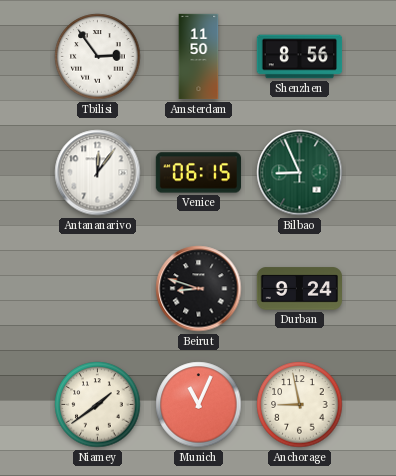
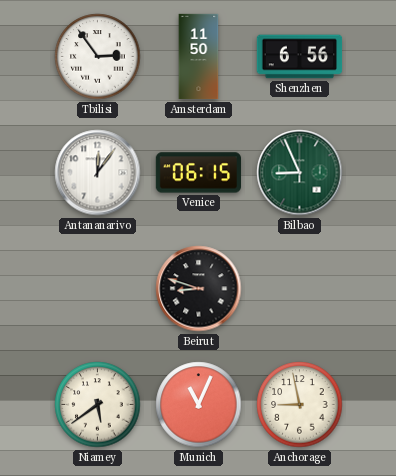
Shenzhen: 8:56 -> 6:56 (300, 57)
Durban: 9:24 -> none (299, 289)
Niamey: 1:39 -> 5:39 (98, 405)
